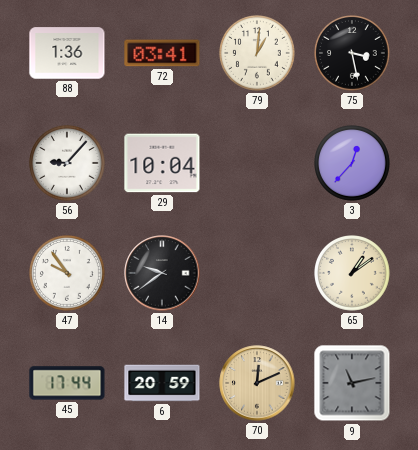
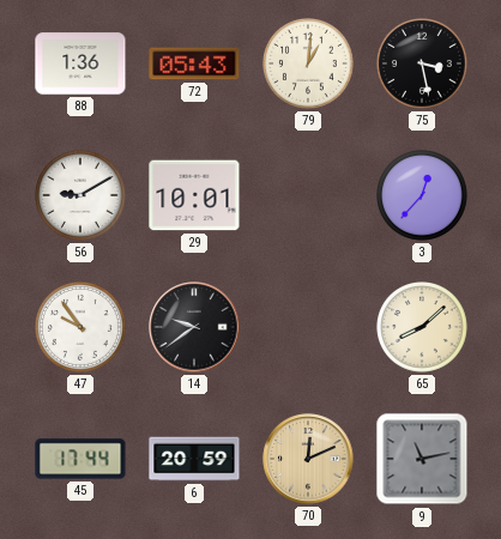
72: 03:41 -> 05:43 (194, 63)
56: 9:07 -> 9:10 (82, 196)
29: 10:04 -> 10:01 (194, 195)
65: 1:09 -> 8:08 (423, 328)
